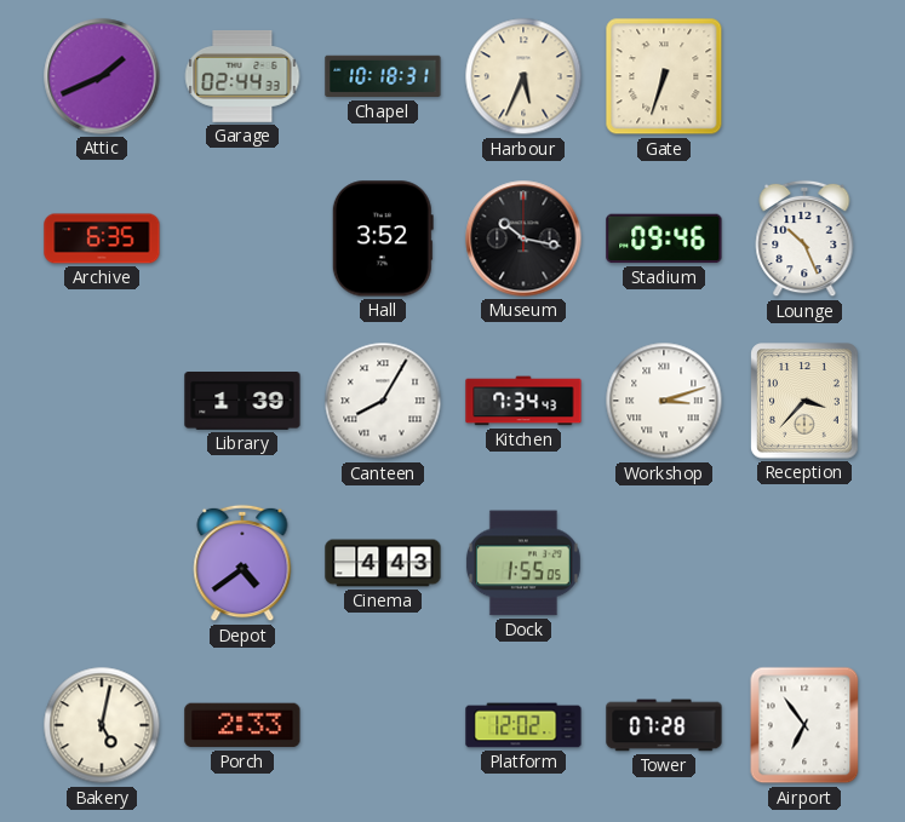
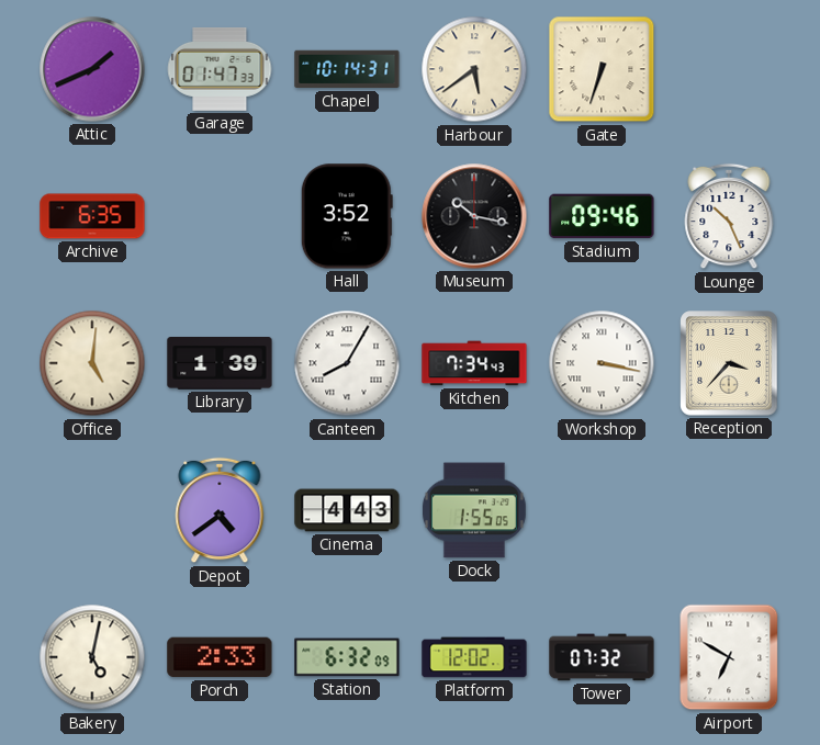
Garage: 02:44 -> 01:47 (220, 69)
Chapel: 10:18 -> 10:14 (347, 69)
Harbour: 5:34 -> 5:39 (474, 69)
Office: none -> 5:01 (92, 363)
Workshop: 3:12 -> 3:17 (602, 363)
Station: none -> 6:32 (347, 657)
Tower: 07:28 -> 07:32 (602, 657)
Airport: 6:54 -> 6:50 (729, 657)
